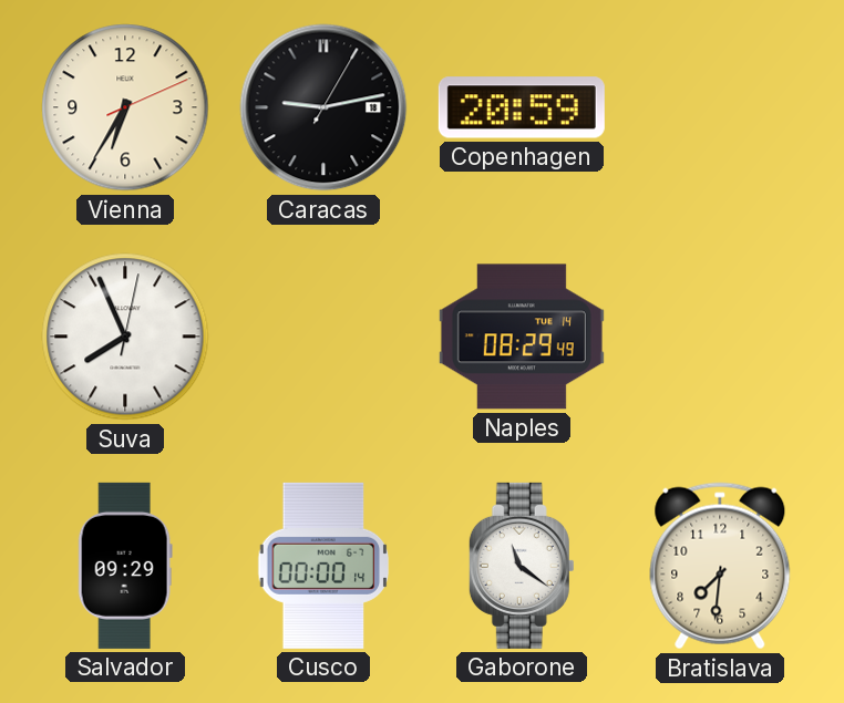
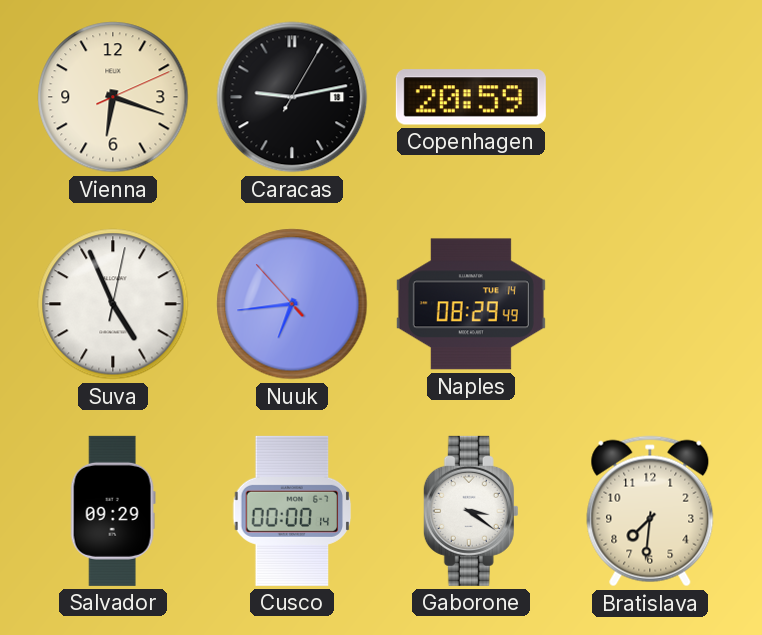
Vienna: 6:35 -> 6:18 (113, 97)
Suva: 7:56 -> 4:56 (113, 304)
Nuuk: none -> 6:43 (292, 304)
Gaborone: 11:21 -> 3:21 (471, 511)
